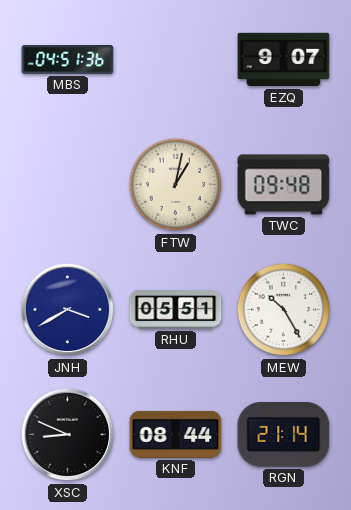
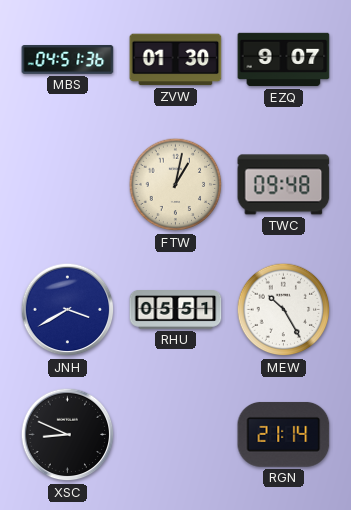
ZVW: none -> 01:30 (176, 60)
KNF: 08:44 -> none (176, 434)
